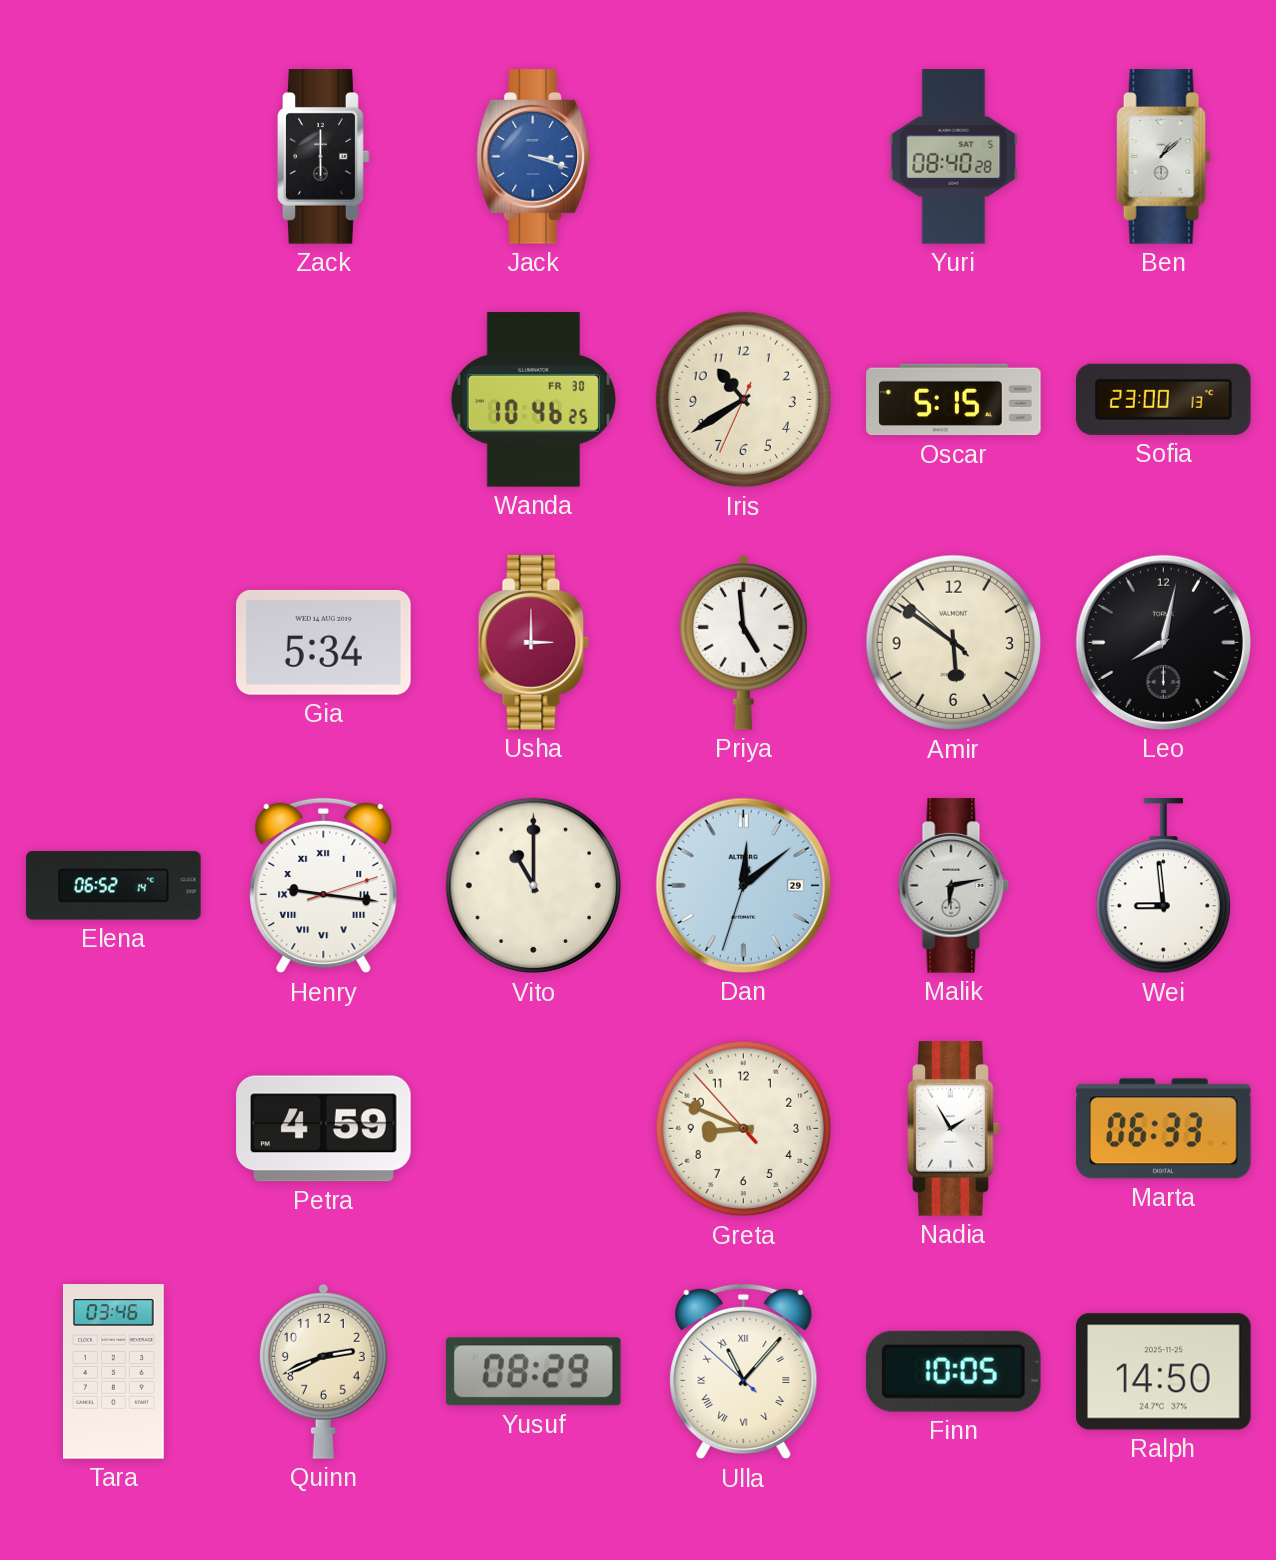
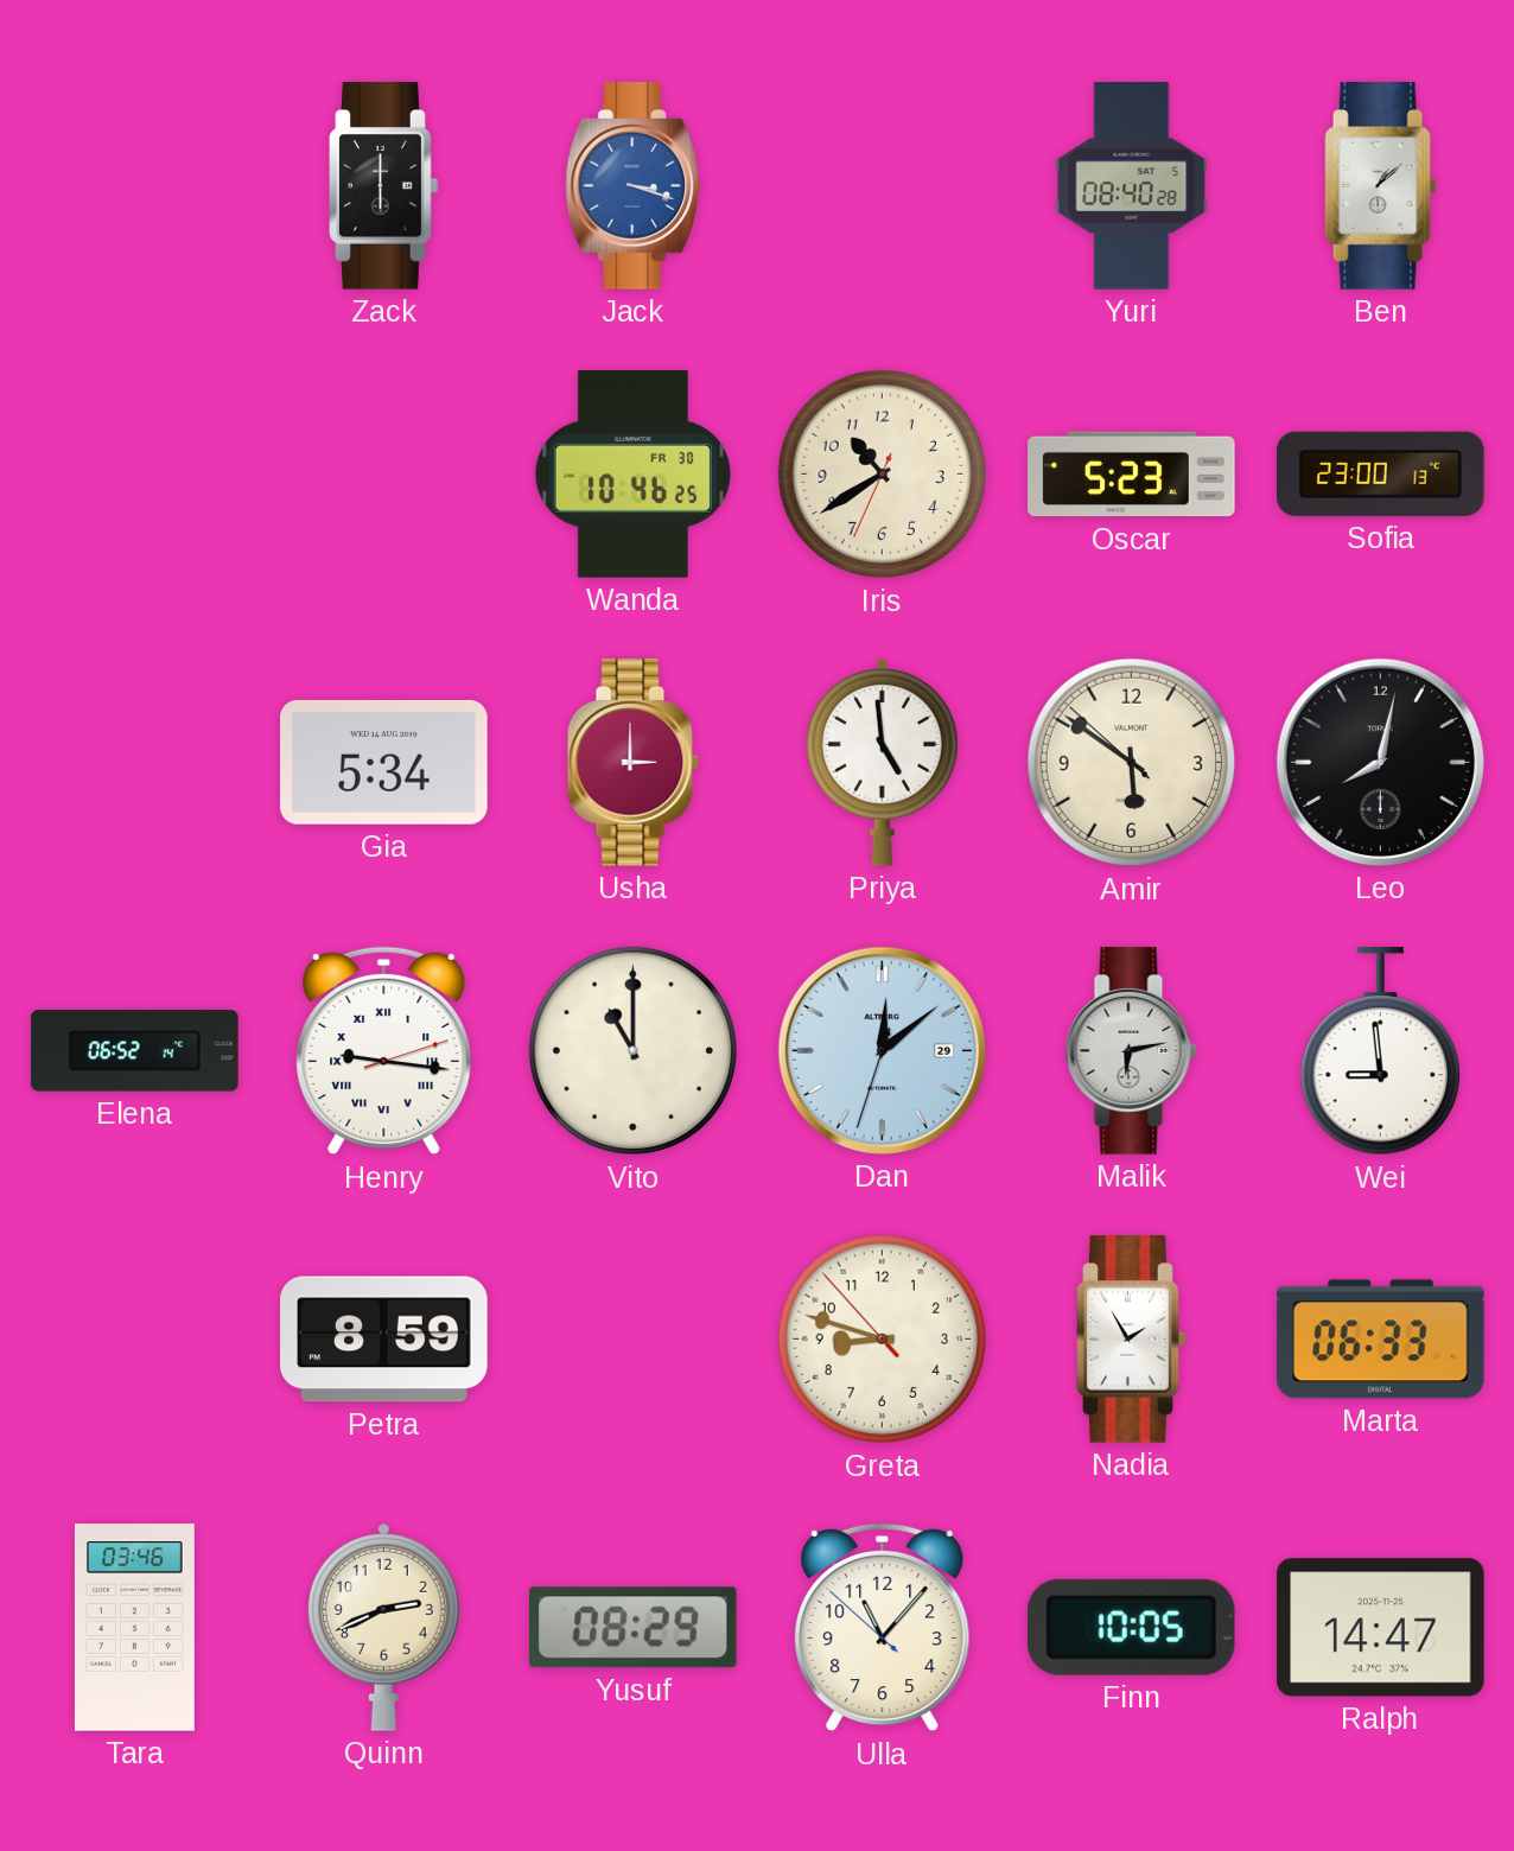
Oscar: 5:15 -> 5:23 (1132, 475)
Petra: 4:59 -> 8:59 (384, 1340)
Greta: 8:48 -> 8:47 (883, 1340)
Ulla numerals: Roman -> Arabic (883, 1628)
Ralph: 14:50 -> 14:47 (1381, 1628)
